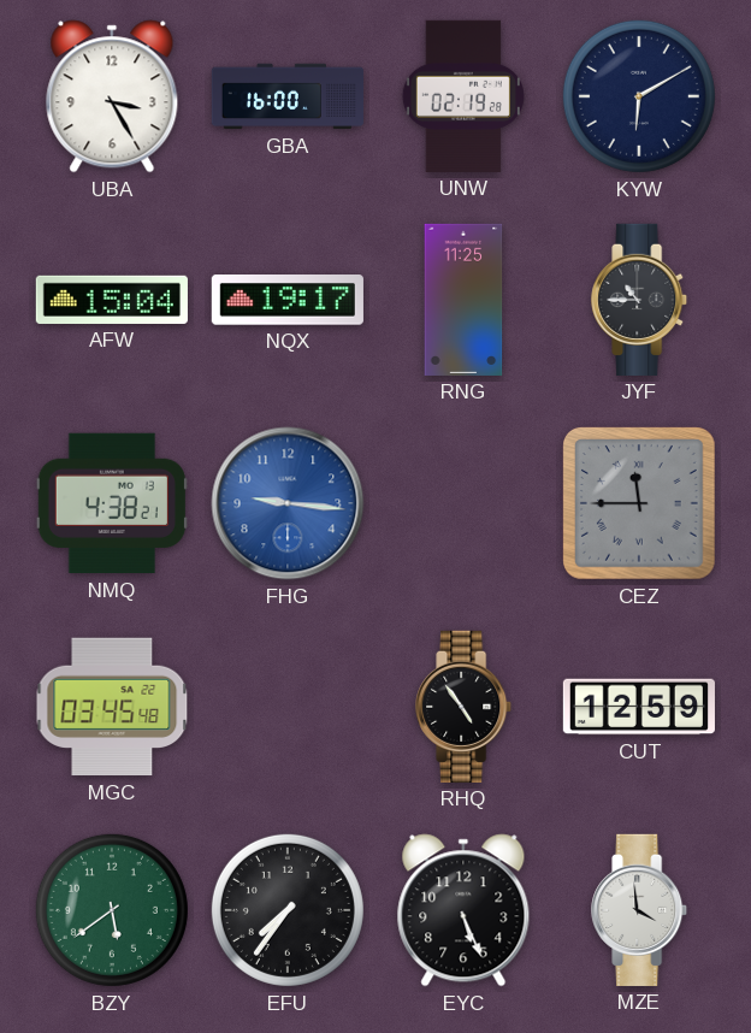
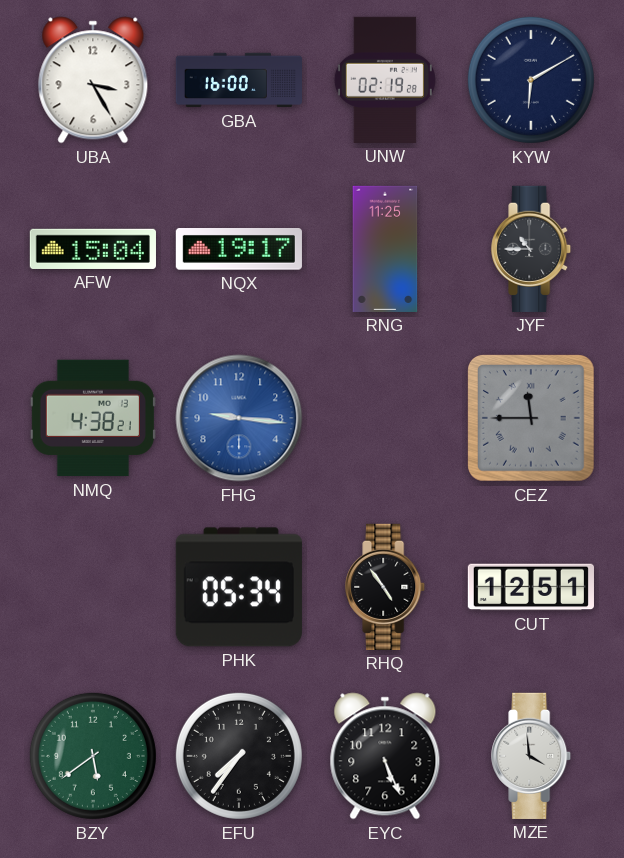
MGC: 03:45 -> none (112, 707)
PHK: none -> 05:34 (239, 587)
CUT: 12:59 -> 12:51 (531, 587)
